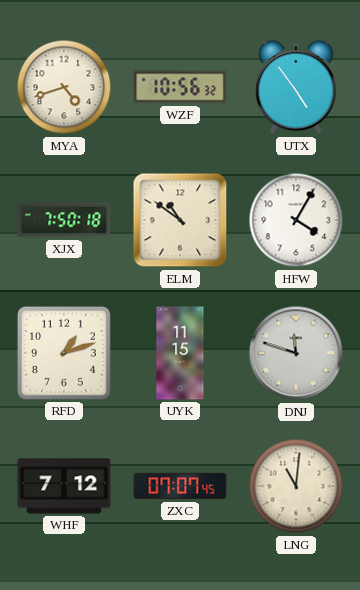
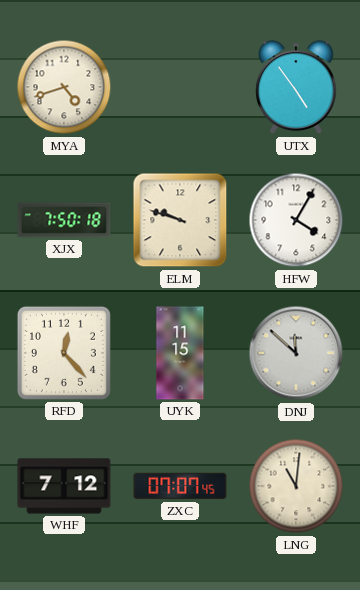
WZF: 10:56 -> none (180, 87)
ELM: 10:51 -> 9:48 (180, 220)
RFD: 1:12 -> 12:23 (64, 353)
DNJ: 11:48 -> 11:52 (296, 353)
